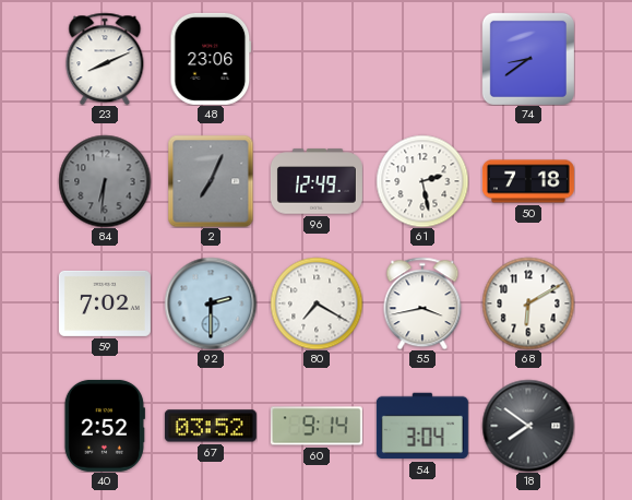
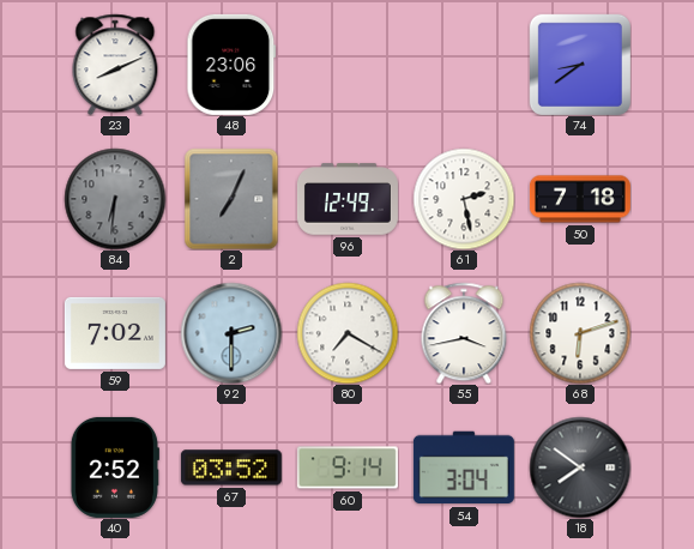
68: 6:10 -> 6:12 (580, 333)
